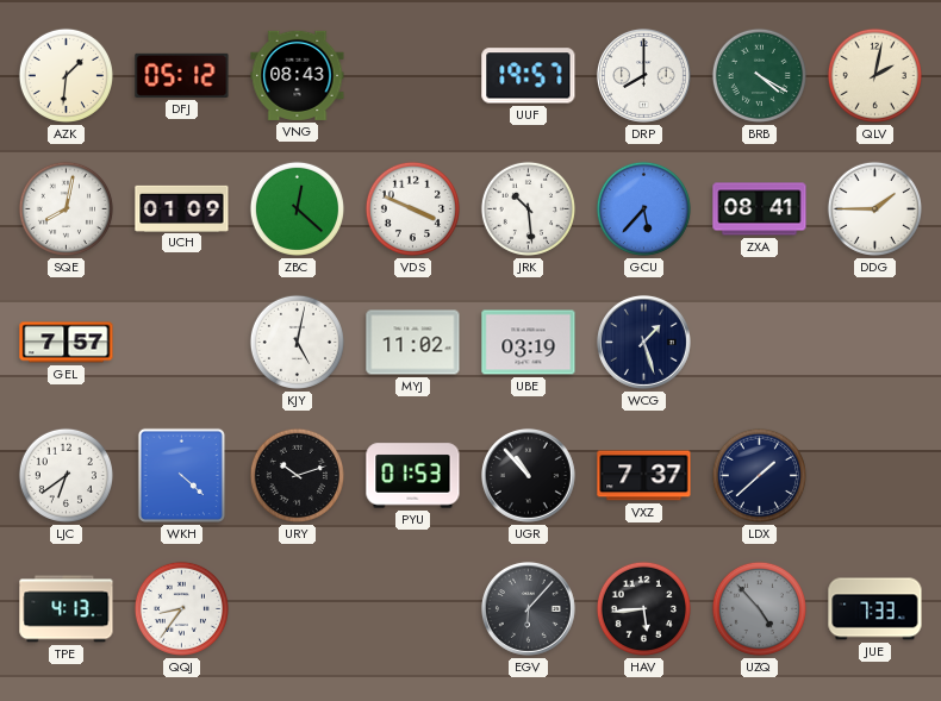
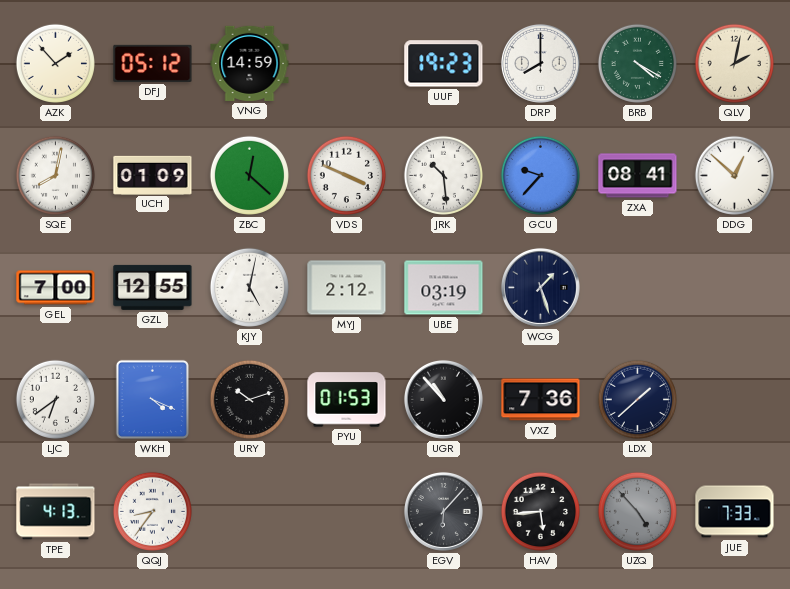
AZK: 1:31 -> 1:53 (55, 63)
VNG: 08:43 -> 14:59 (250, 63)
UUF: 19:57 -> 19:23 (444, 64)
GCU: 5:37 -> 9:37 (540, 175)
DDG: 1:45 -> 12:52 (734, 175)
GEL: 7:57 -> 7:00 (56, 288)
GZL: none -> 12:55 (153, 287)
MYJ: 11:02 -> 2:12 (347, 288)
WKH: 4:22 -> 4:19 (152, 399)
VXZ: 7:37 -> 7:36 (541, 400)
